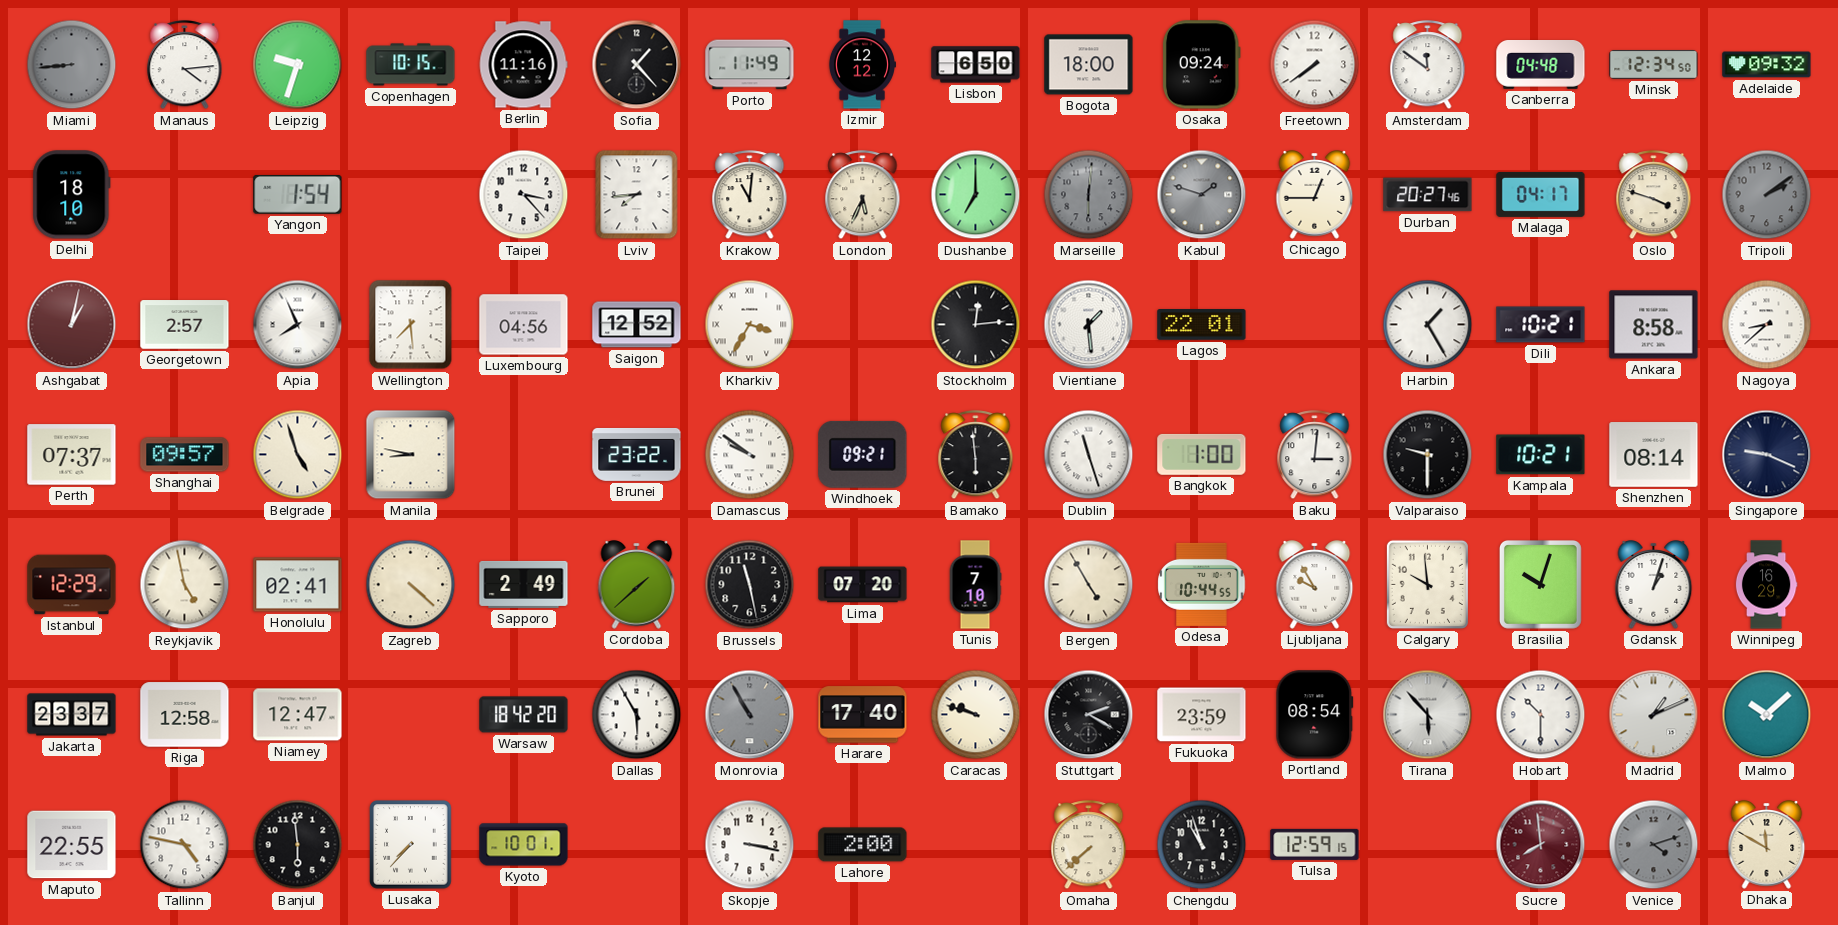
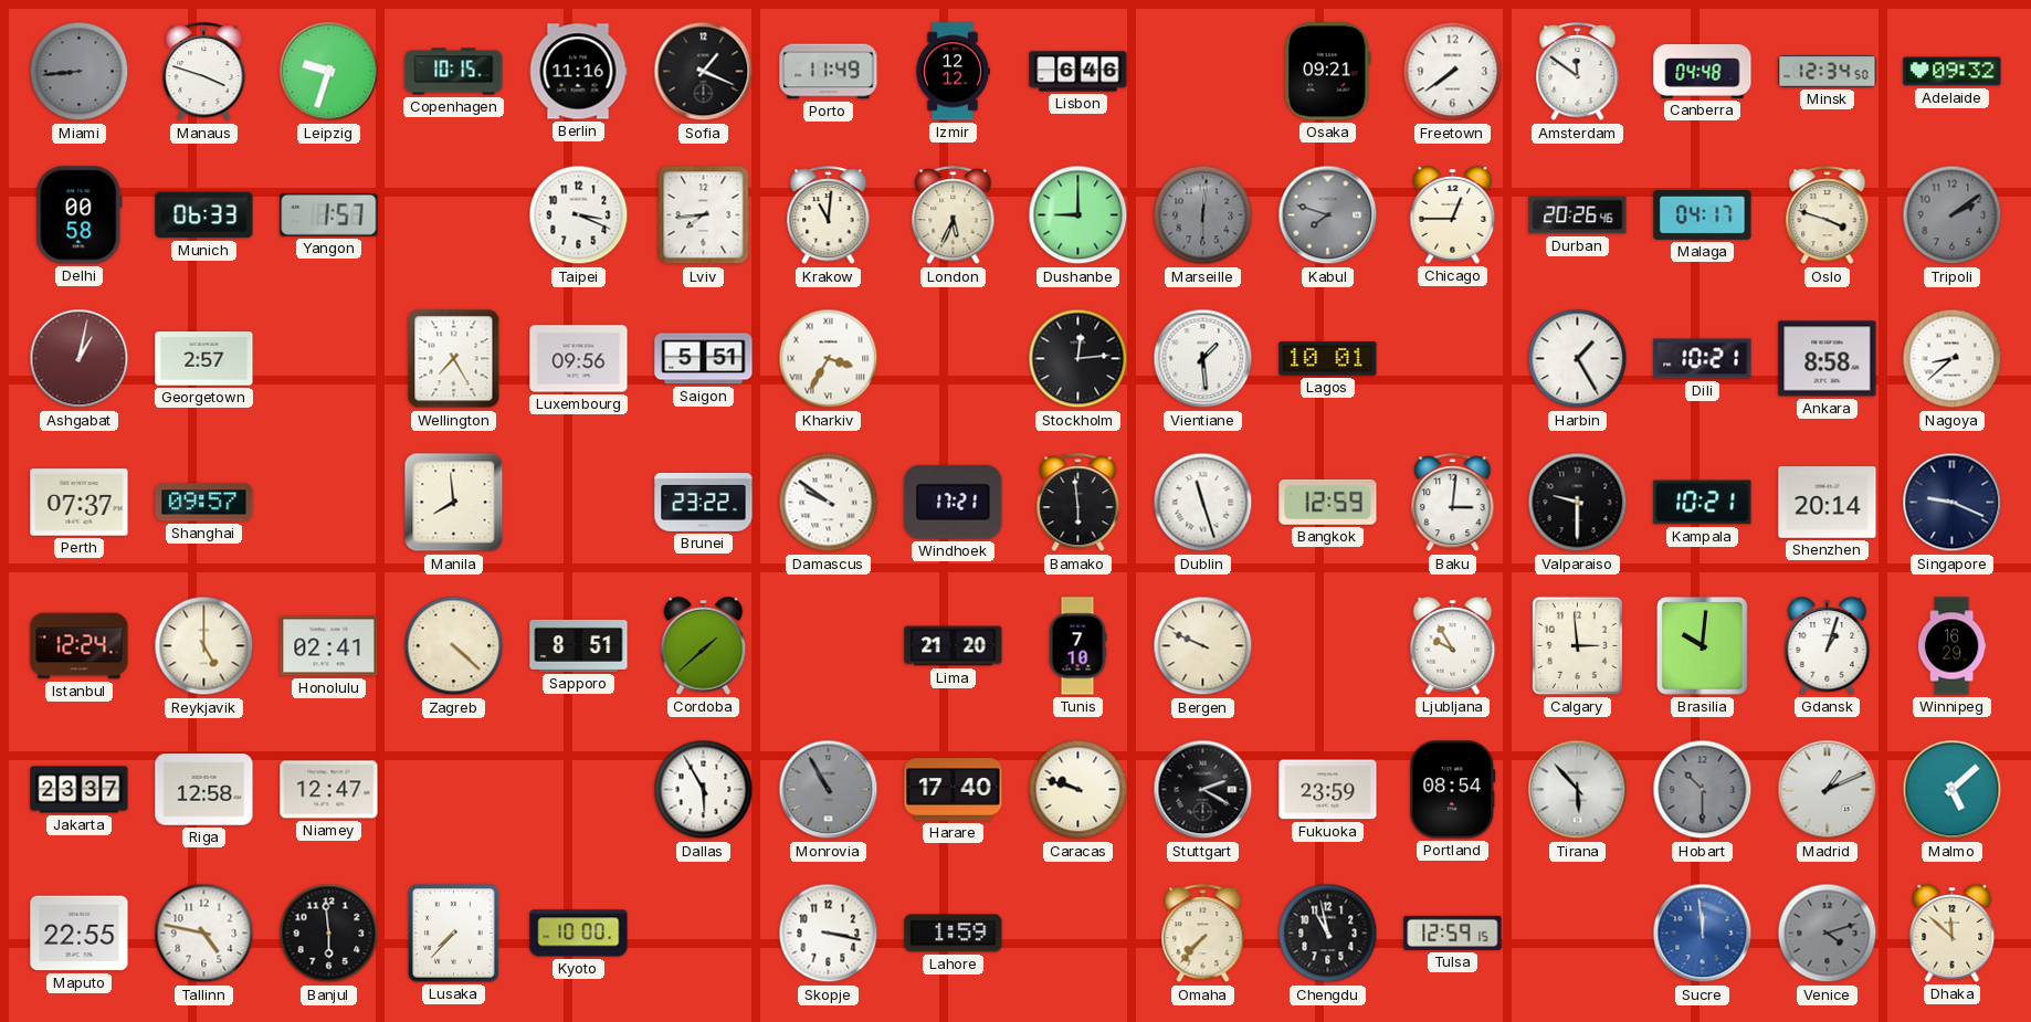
Manaus: 4:14 -> 3:48 (204, 72)
Sofia: 1:23 -> 1:19 (704, 72)
Lisbon: 6:50 -> 6:46 (1078, 72)
Bogota: 18:00 -> none (1089, 65)
Osaka: 09:24 -> 09:21 (1327, 72)
Delhi: 18:10 -> 00:58 (80, 215)
Munich: none -> 06:33 (204, 215)
Yangon: 1:54 -> 1:57 (329, 214)
Taipei: 3:23 -> 3:19 (579, 215)
Dushanbe: 7:00 -> 9:00 (1078, 215)
Kabul: 1:48 -> 7:48 (1328, 215)
Durban: 20:27 -> 20:26 (1578, 215)
Apia: 7:56 -> none (298, 325)
Wellington: 7:29 -> 7:25 (454, 359)
Luxembourg: 04:56 -> 09:56 (579, 359)
Saigon: 12:52 -> 5:51 (704, 359)
Lagos: 22:01 -> 10:01 (1328, 359)
Belgrade: 4:57 -> none (298, 455)
Manila: 8:47 -> 7:59 (454, 503)
Windhoek: 09:21 -> 17:21 (954, 502)
Bangkok: 1:00 -> 12:59 (1328, 502)
Shenzhen: 08:14 -> 20:14 (1828, 503)
Istanbul: 12:29 -> 12:24 (80, 646)
Reykjavik: 4:58 -> 5:00 (204, 646)
Sapporo: 2:49 -> 8:51 (579, 645)
Brussels: 11:28 -> none (750, 585)
Lima: 07:20 -> 21:20 (954, 646)
Bergen: 4:55 -> 9:49 (1203, 646)
Odesa: 10:44 -> none (1202, 584)
Calgary: 9:59 -> 2:59 (1577, 645)
Brasilia: 10:03 -> 10:01 (1702, 646)
Warsaw: 18:42 -> none (524, 715)
Hobart dial: white -> grey (1703, 790)
Malmo: 10:08 -> 5:08 (1953, 790)
Kyoto: 10:01 -> 10:00 (579, 934)
Lahore: 2:00 -> 1:59 (954, 934)
Omaha: 7:38 -> 7:37 (1203, 934)
Chengdu: 10:57 -> 10:58 (1328, 934)
Sucre: 7:59 -> 11:59 (1703, 934)
Sucre dial: burgundy -> blue (1703, 934)
Dhaka: 11:50 -> 11:52 (1953, 934)
